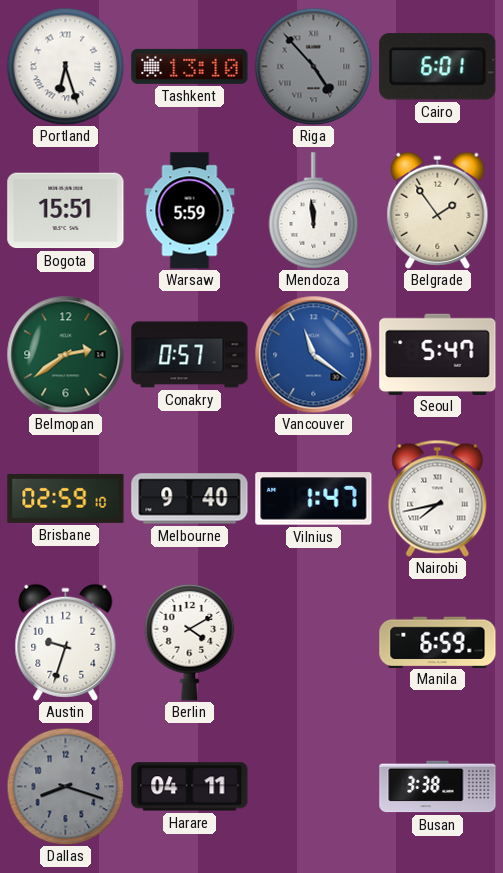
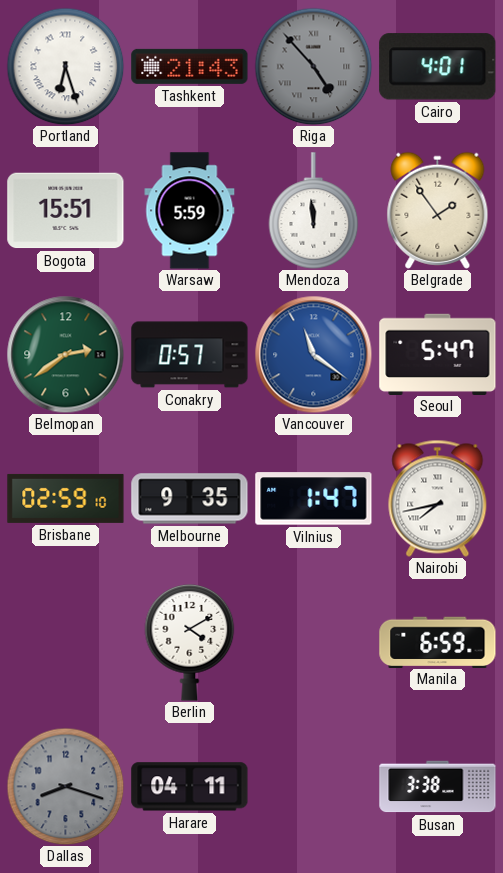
Tashkent: 13:10 -> 21:43 (190, 66)
Cairo: 6:01 -> 4:01 (438, 67)
Melbourne: 9:40 -> 9:35 (190, 499)
Austin: 9:33 -> none (66, 642)
